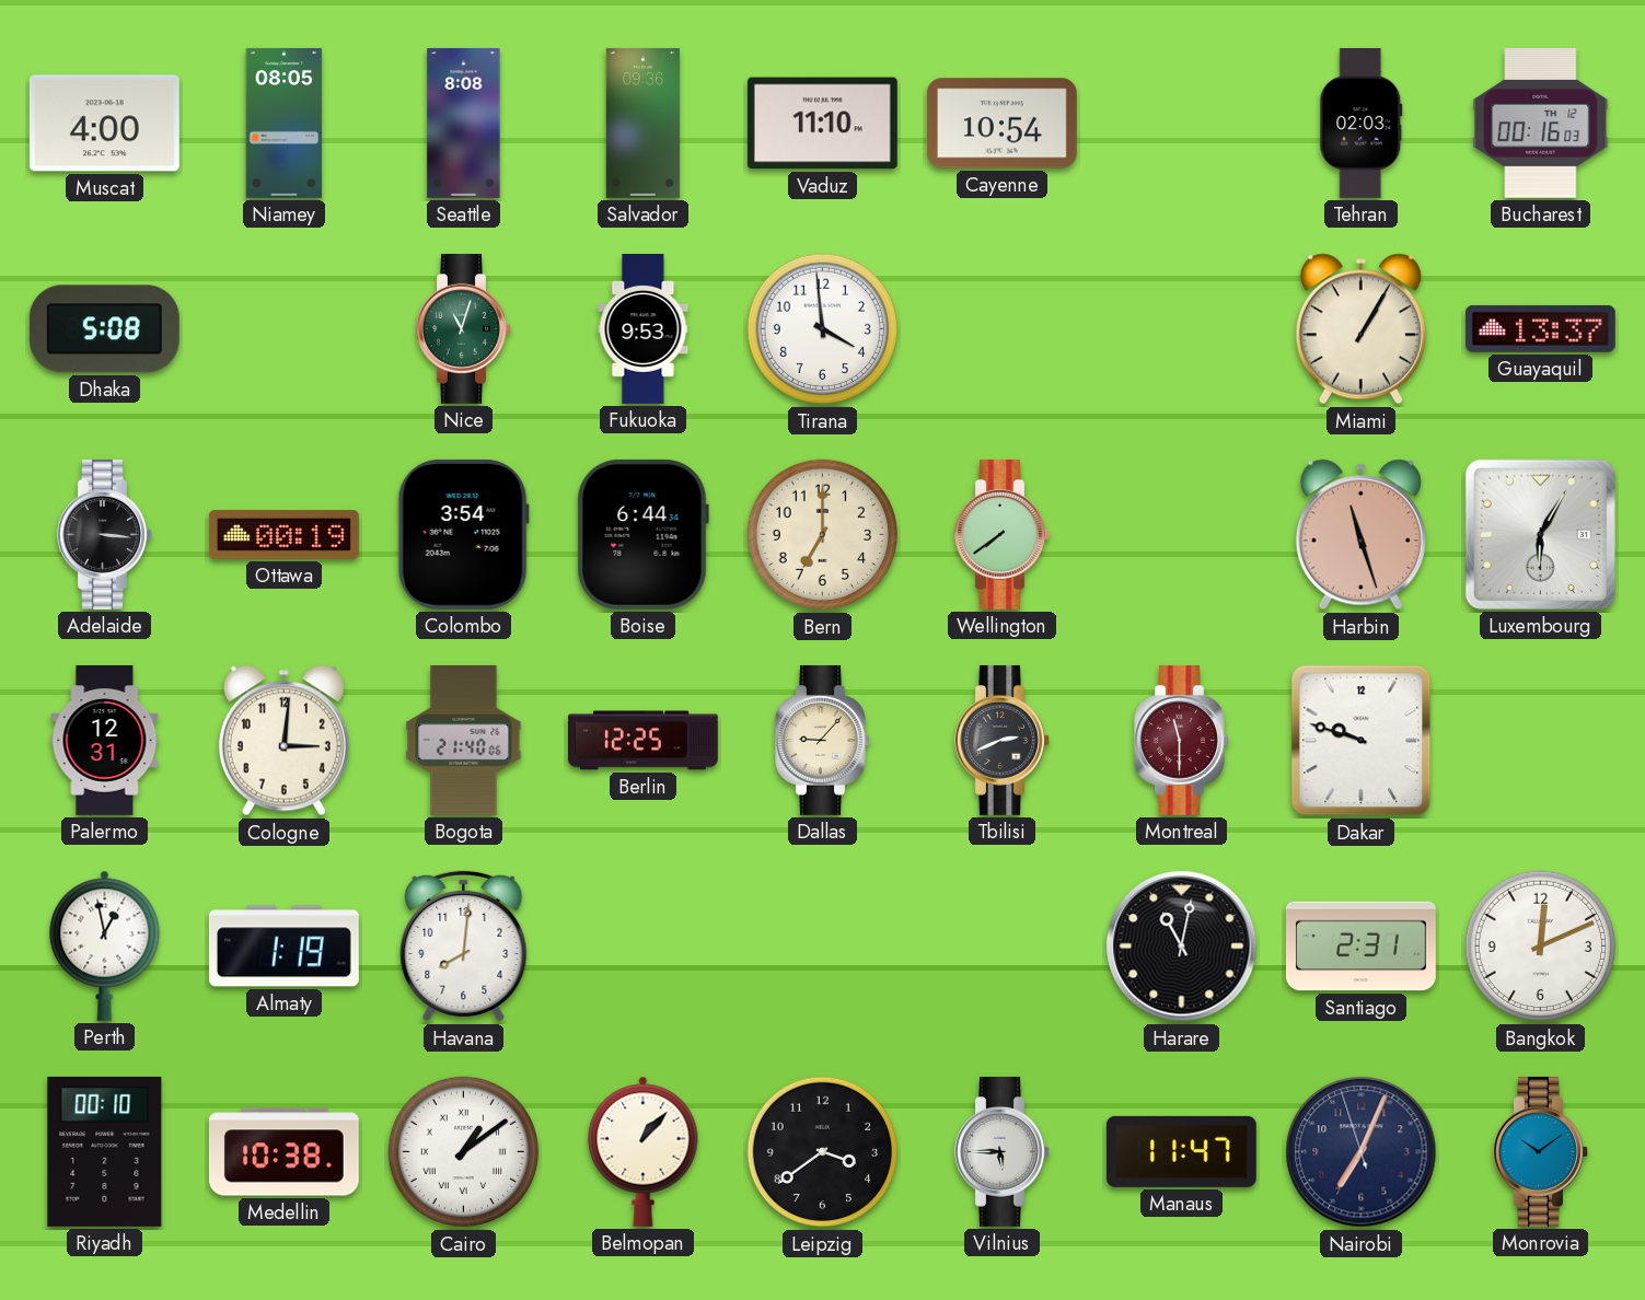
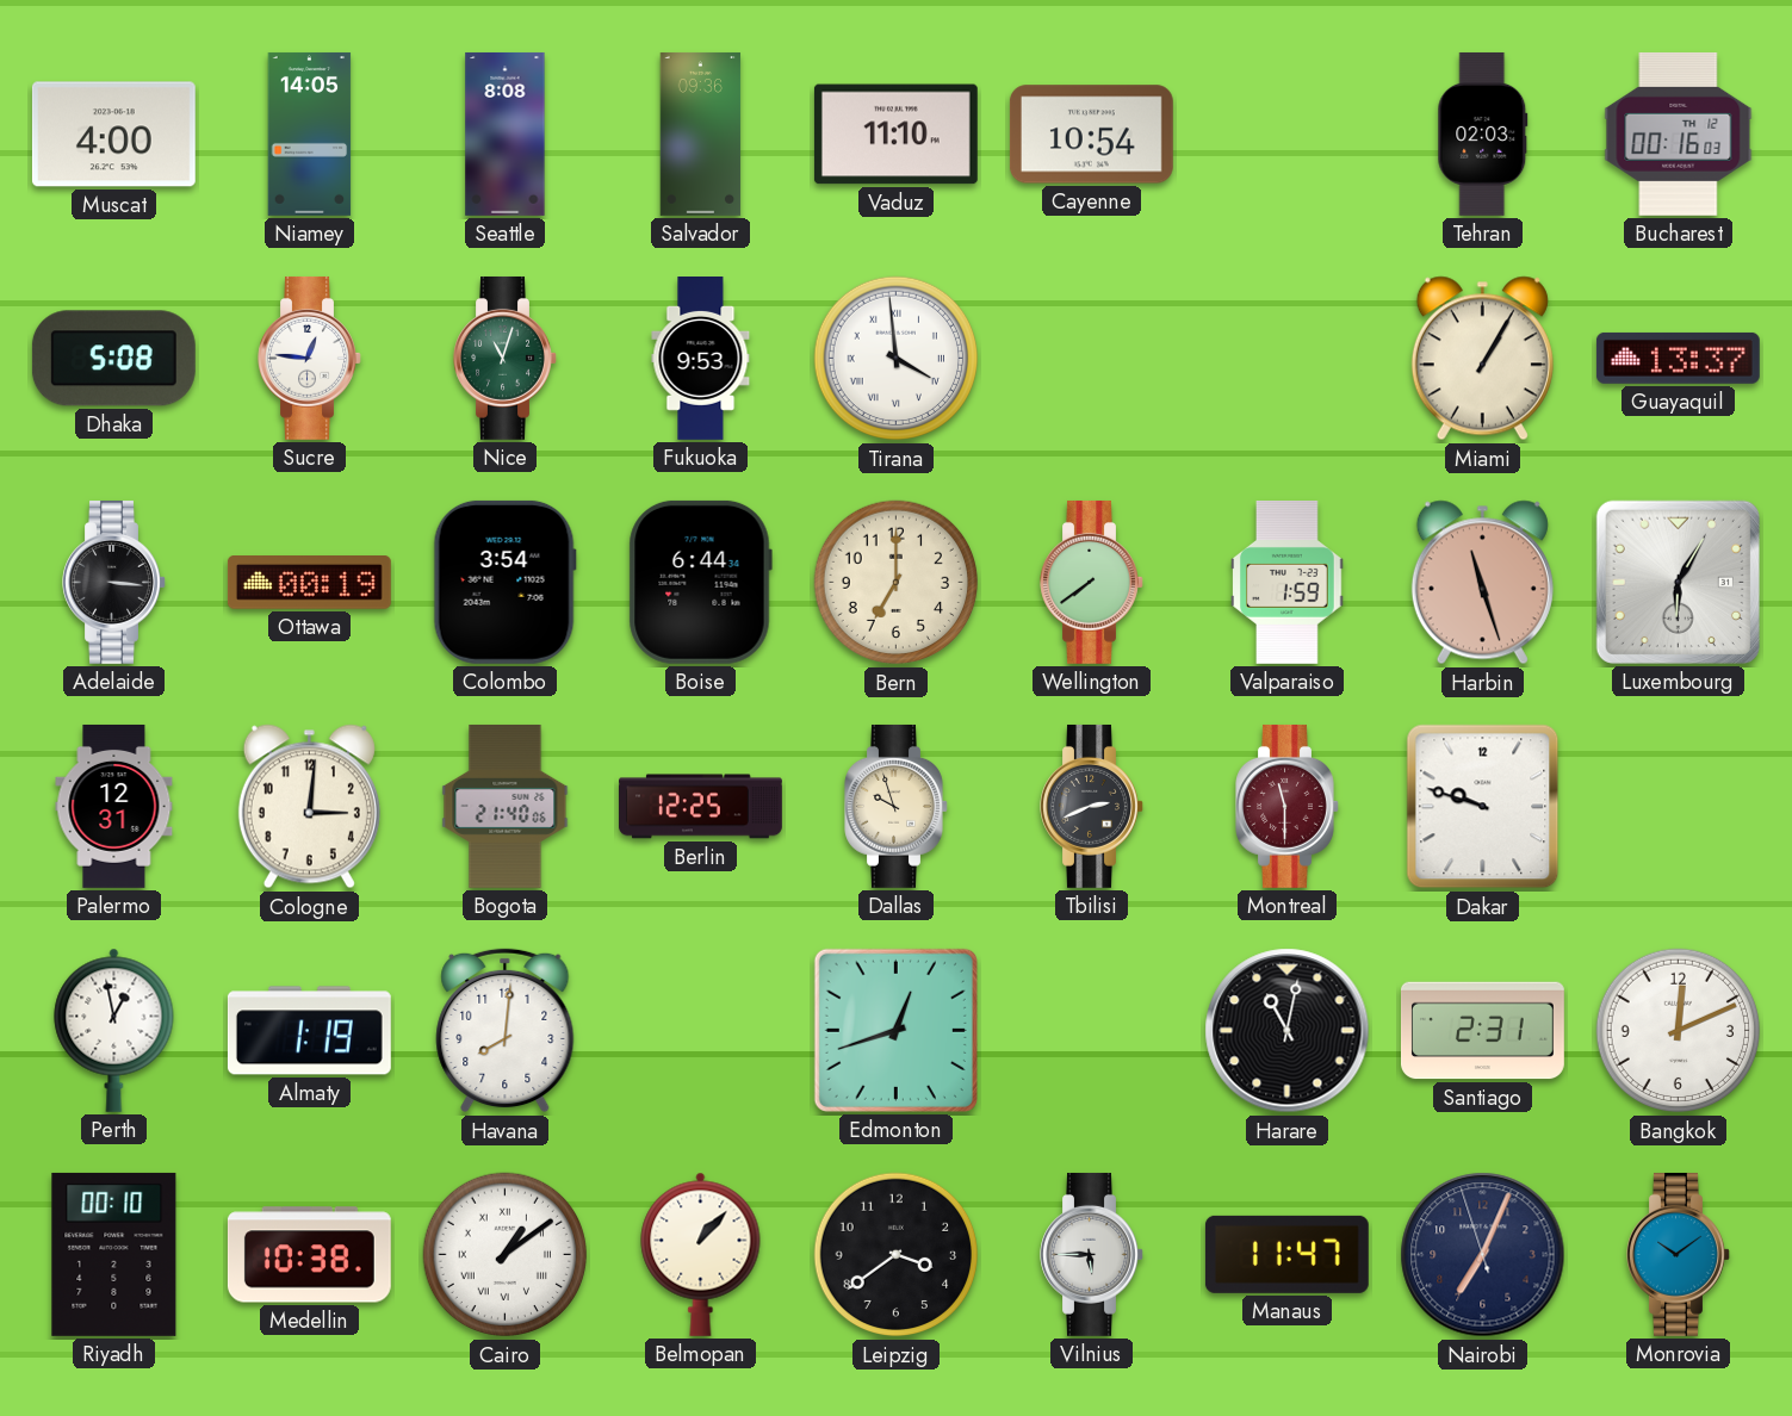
Niamey: 08:05 -> 14:05 (310, 133)
Sucre: none -> 12:46 (310, 358)
Tirana numerals: Arabic -> Roman (897, 359)
Valparaiso: none -> 1:59 (1288, 582)
Dallas: 9:07 -> 9:57 (897, 806)
Edmonton: none -> 12:42 (895, 1030)
